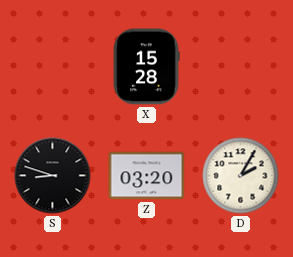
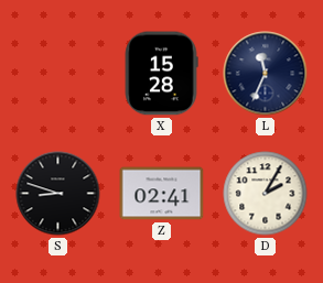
L: none -> 11:34 (266, 74)
Z: 03:20 -> 02:41 (162, 194)
